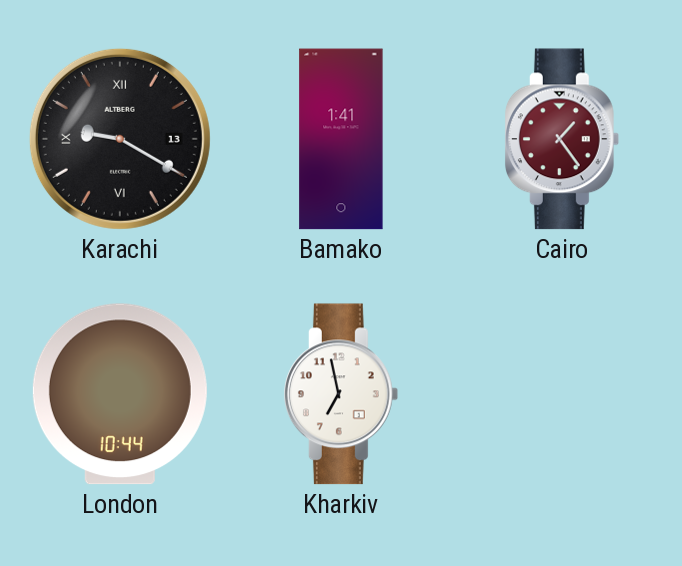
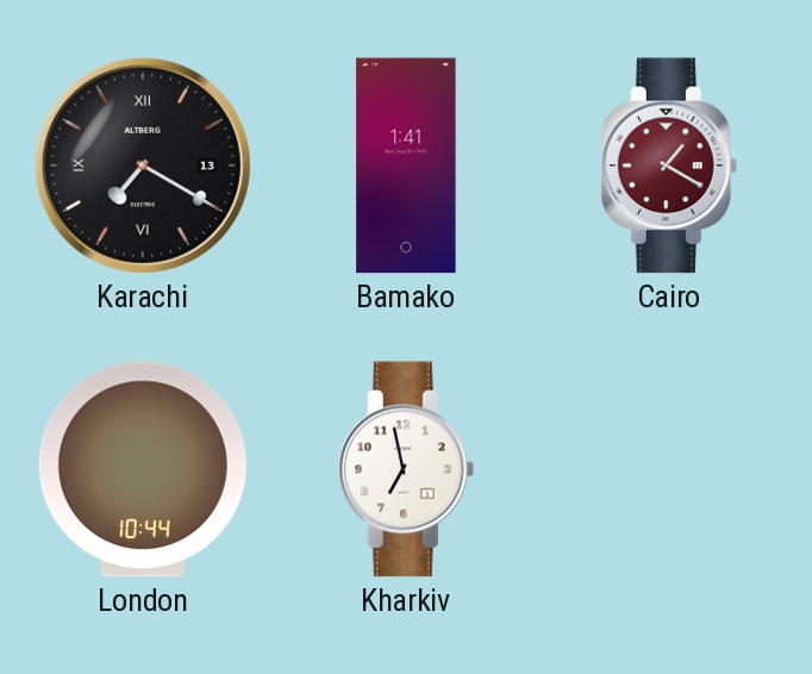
Karachi: 9:20 -> 7:20 (143, 166)
Cairo: 1:24 -> 1:20 (669, 166)
